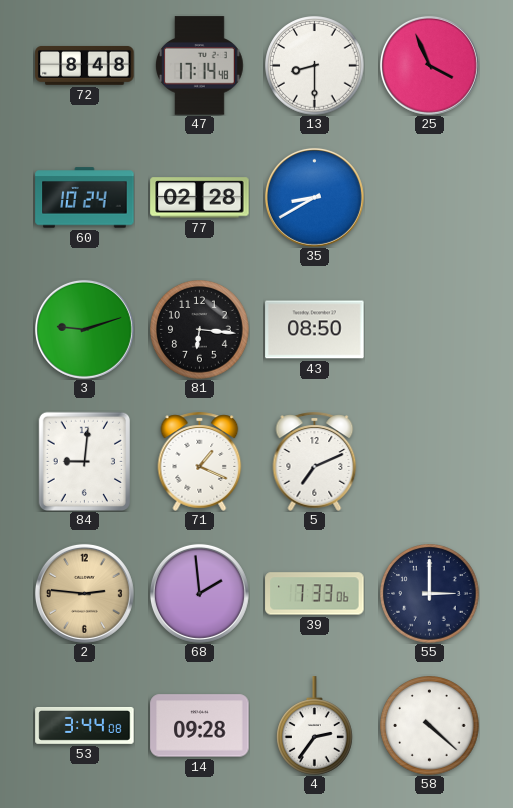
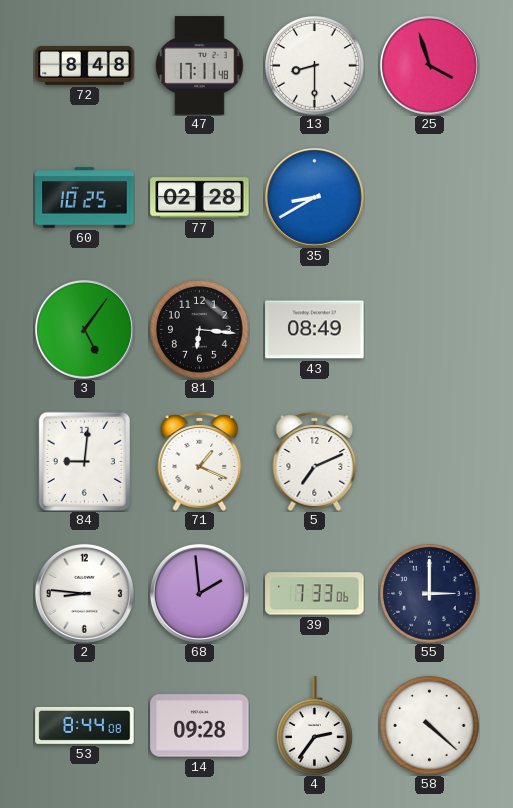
47: 17:14 -> 17:11 (199, 66)
25: 3:56 -> 3:57 (429, 65)
60: 10:24 -> 10:25 (85, 198)
3: 9:12 -> 5:06 (84, 329)
43: 08:50 -> 08:49 (315, 330)
2: 2:46 -> 8:46 (84, 593)
2 dial: champagne -> white (84, 593)
53: 3:44 -> 8:44 (85, 725)
